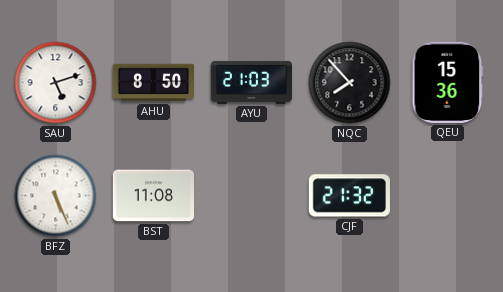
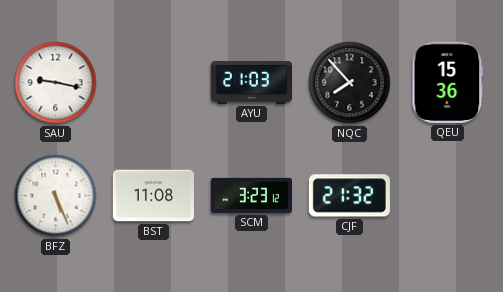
SAU: 5:12 -> 9:17 (56, 83)
AHU: 8:50 -> none (153, 83)
SCM: none -> 3:23 (251, 195)
